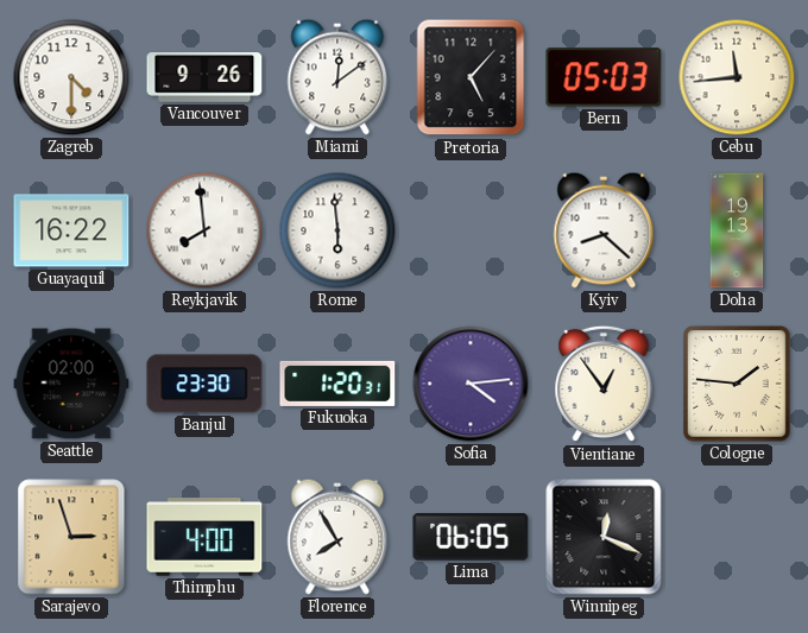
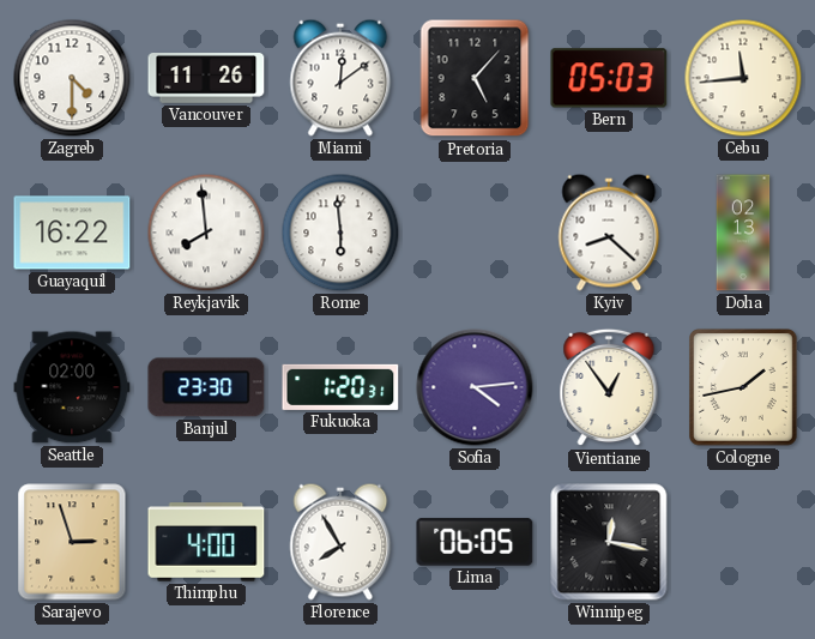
Vancouver: 9:26 -> 11:26 (206, 79)
Doha: 19:13 -> 02:13 (743, 233)
Cologne: 1:46 -> 1:43 (744, 387)
Winnipeg: 12:19 -> 12:17 (609, 542)
